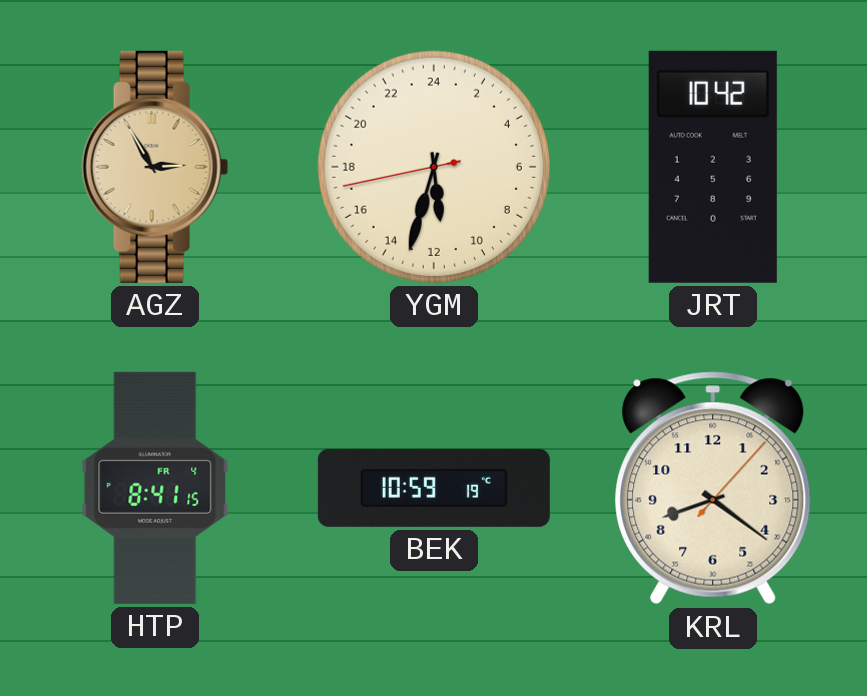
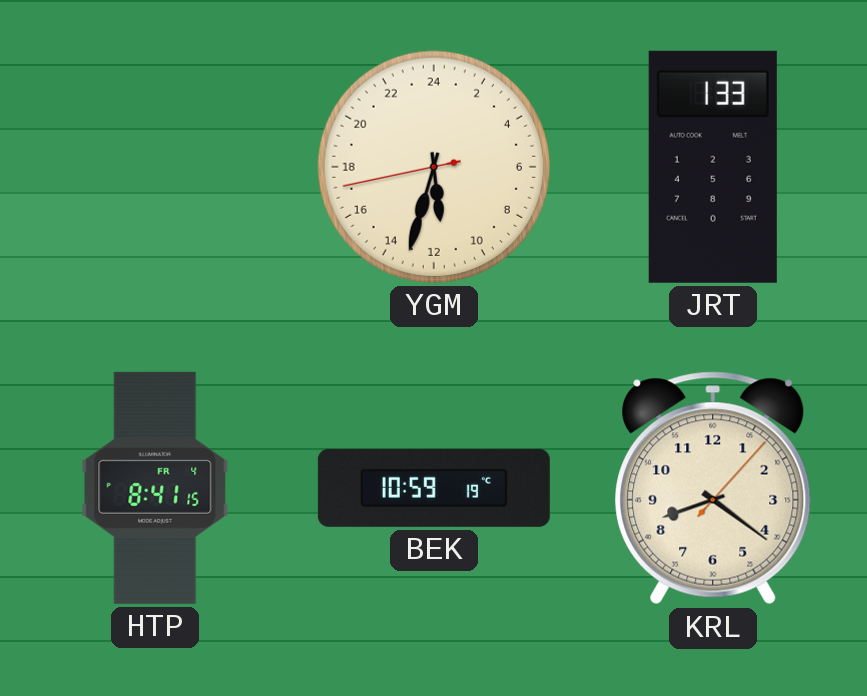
AGZ: 2:55 -> none (155, 167)
JRT: 10:42 -> 1:33 (713, 167)
